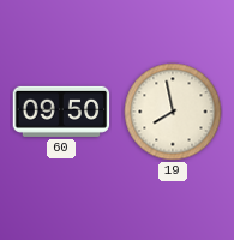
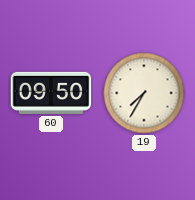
19: 7:58 -> 7:35 (144, 93)
